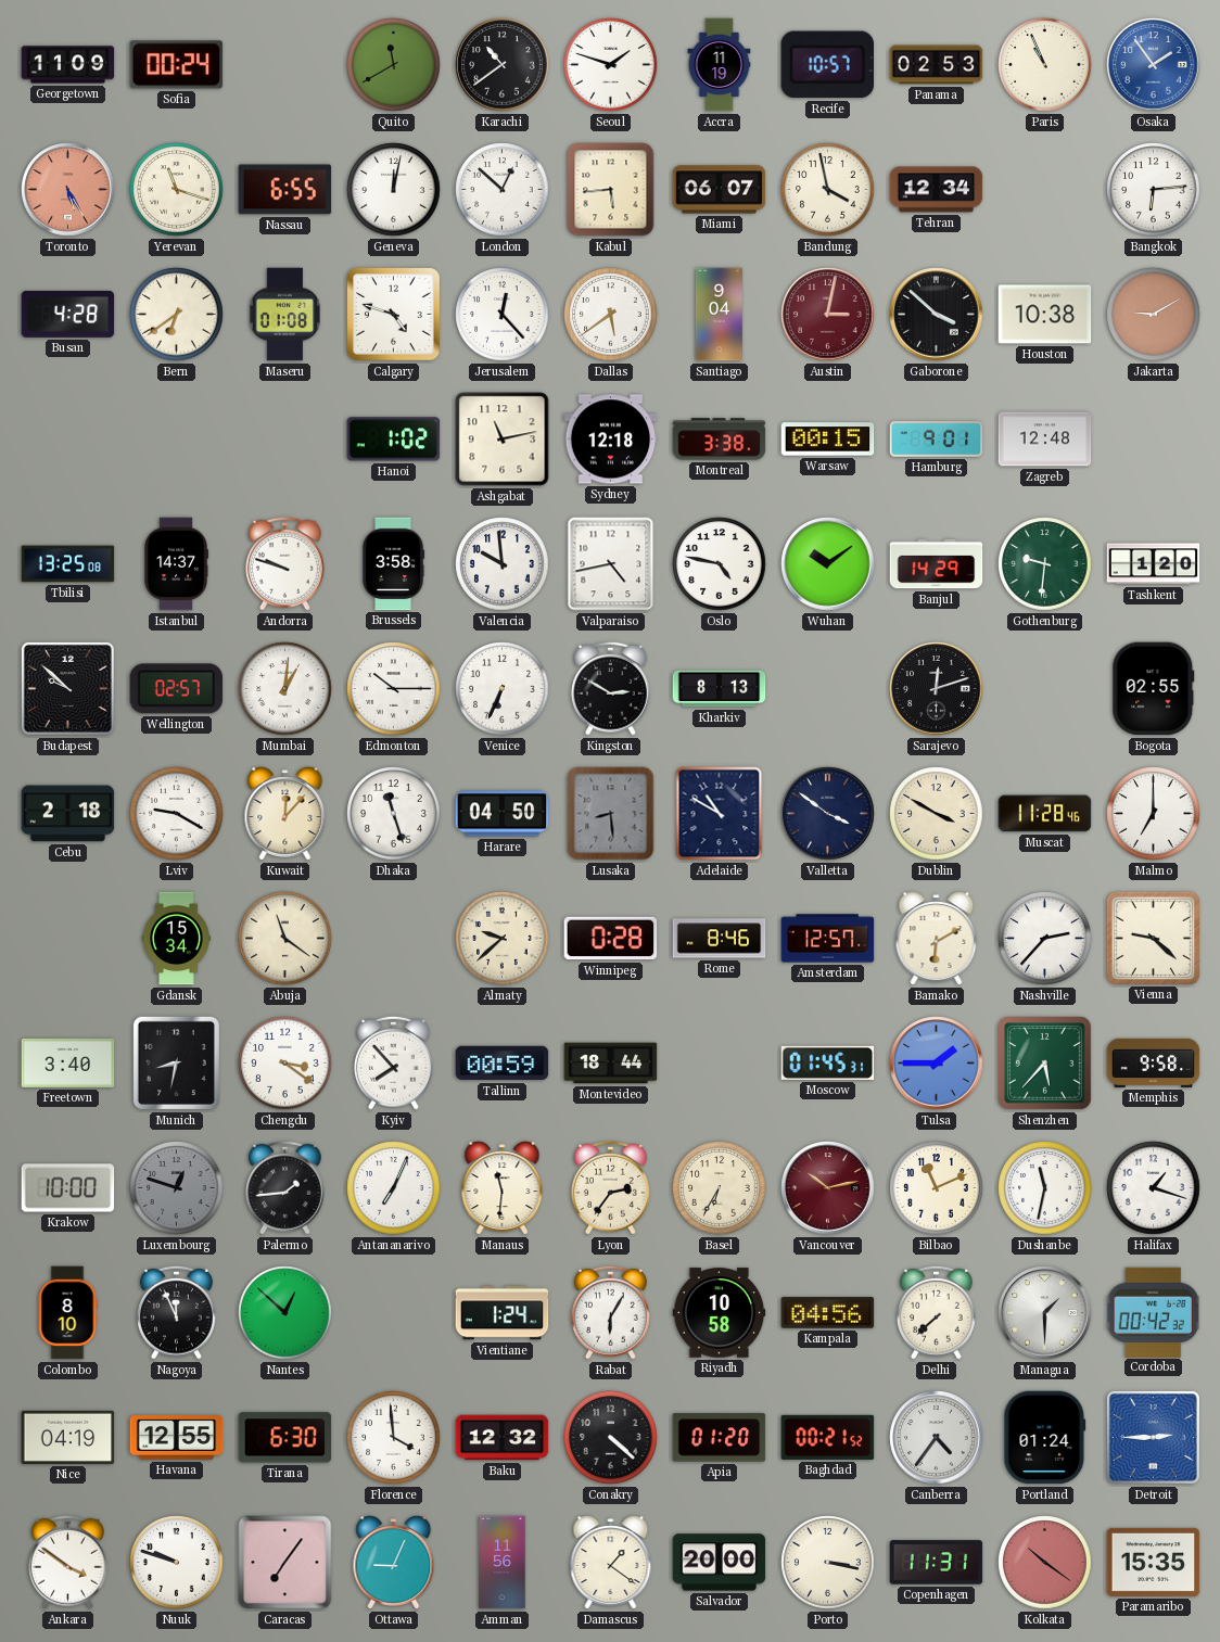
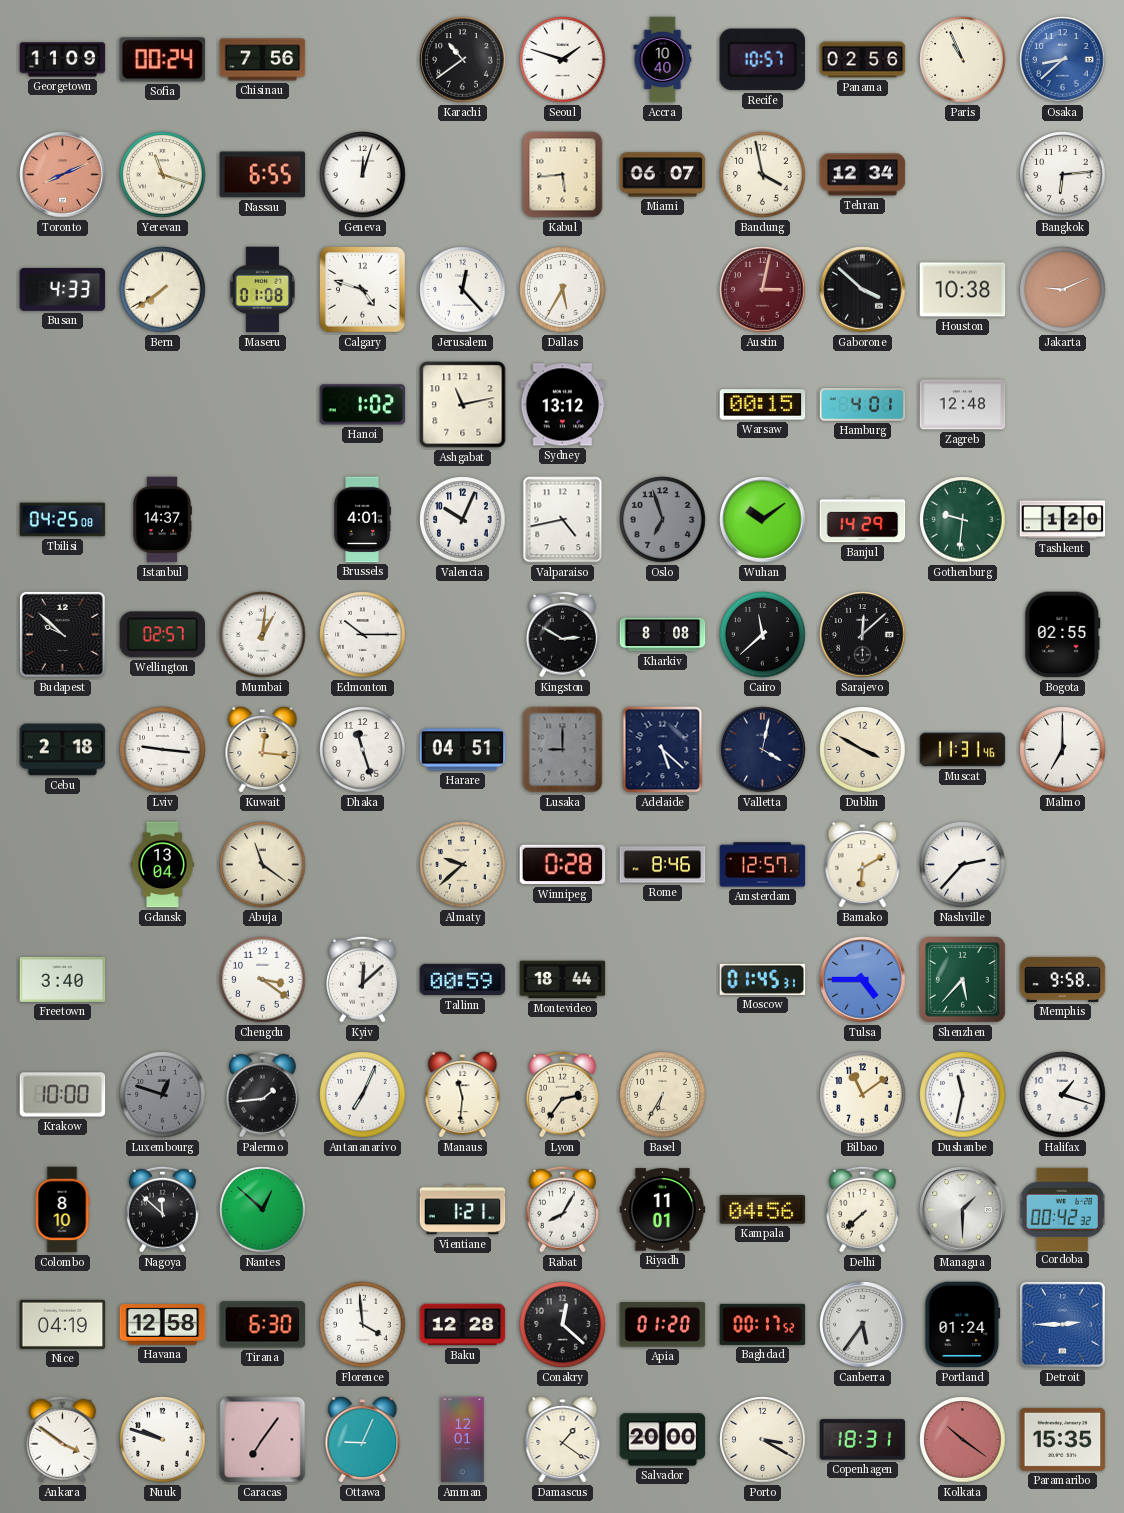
Chisinau: none -> 7:56 (263, 60)
Quito: 11:40 -> none (394, 65)
Accra: 11:19 -> 10:40 (663, 60)
Panama: 02:53 -> 02:56 (863, 60)
Osaka: 1:54 -> 8:38 (1063, 60)
Toronto: 5:25 -> 8:11 (63, 175)
Geneva: 12:02 -> 12:03 (363, 175)
London: 12:52 -> none (503, 190)
Busan: 4:28 -> 4:33 (63, 289)
Bern: 6:39 -> 7:39 (163, 290)
Dallas: 5:39 -> 5:35 (563, 290)
Santiago: 9:04 -> none (719, 315)
Jakarta: 9:10 -> 9:11 (1063, 290)
Sydney: 12:18 -> 13:12 (563, 405)
Montreal: 3:38 -> none (720, 440)
Hamburg: 9:01 -> 4:01 (863, 405)
Tbilisi: 13:25 -> 04:25 (63, 520)
Andorra: 9:48 -> none (284, 563)
Brussels: 3:58 -> 4:01 (362, 520)
Valencia: 9:59 -> 10:04 (463, 520)
Oslo: 4:47 -> 6:57 (663, 520)
Oslo dial: white -> grey (663, 520)
Venice: 6:34 -> none (503, 689)
Kharkiv: 8:13 -> 8:08 (663, 635)
Cairo: none -> 11:38 (763, 635)
Sarajevo: 12:12 -> 12:08 (863, 635)
Lviv: 9:20 -> 9:16 (163, 750)
Kuwait: 12:07 -> 12:16 (263, 750)
Harare: 04:50 -> 04:51 (463, 750)
Lusaka: 8:29 -> 9:00 (563, 750)
Adelaide: 10:50 -> 5:22 (663, 750)
Valletta: 3:51 -> 4:02 (763, 750)
Muscat: 11:28 -> 11:31 (963, 750)
Gdansk: 15:34 -> 13:04 (163, 865)
Vienna: 9:22 -> none (1153, 938)
Munich: 8:32 -> none (176, 1062)
Kyiv: 7:53 -> 12:08 (362, 979)
Tulsa: 1:45 -> 4:45 (863, 980)
Vancouver: 10:13 -> none (828, 1188)
Bilbao: 11:11 -> 11:09 (863, 1095)
Nagoya: 11:56 -> 11:52 (162, 1209)
Vientiane: 1:24 -> 1:21 (463, 1210)
Rabat: 6:05 -> 8:05 (562, 1209)
Riyadh: 10:58 -> 11:01 (663, 1210)
Havana: 12:55 -> 12:58 (163, 1325)
Baku: 12:32 -> 12:28 (463, 1325)
Conakry: 4:22 -> 12:22 (563, 1325)
Baghdad: 00:21 -> 00:17 (763, 1324)
Canberra: 4:36 -> 5:36 (863, 1325)
Amman: 11:56 -> 12:01 (463, 1440)
Porto: 3:17 -> 3:20 (763, 1440)
Copenhagen: 11:31 -> 18:31 (863, 1440)
